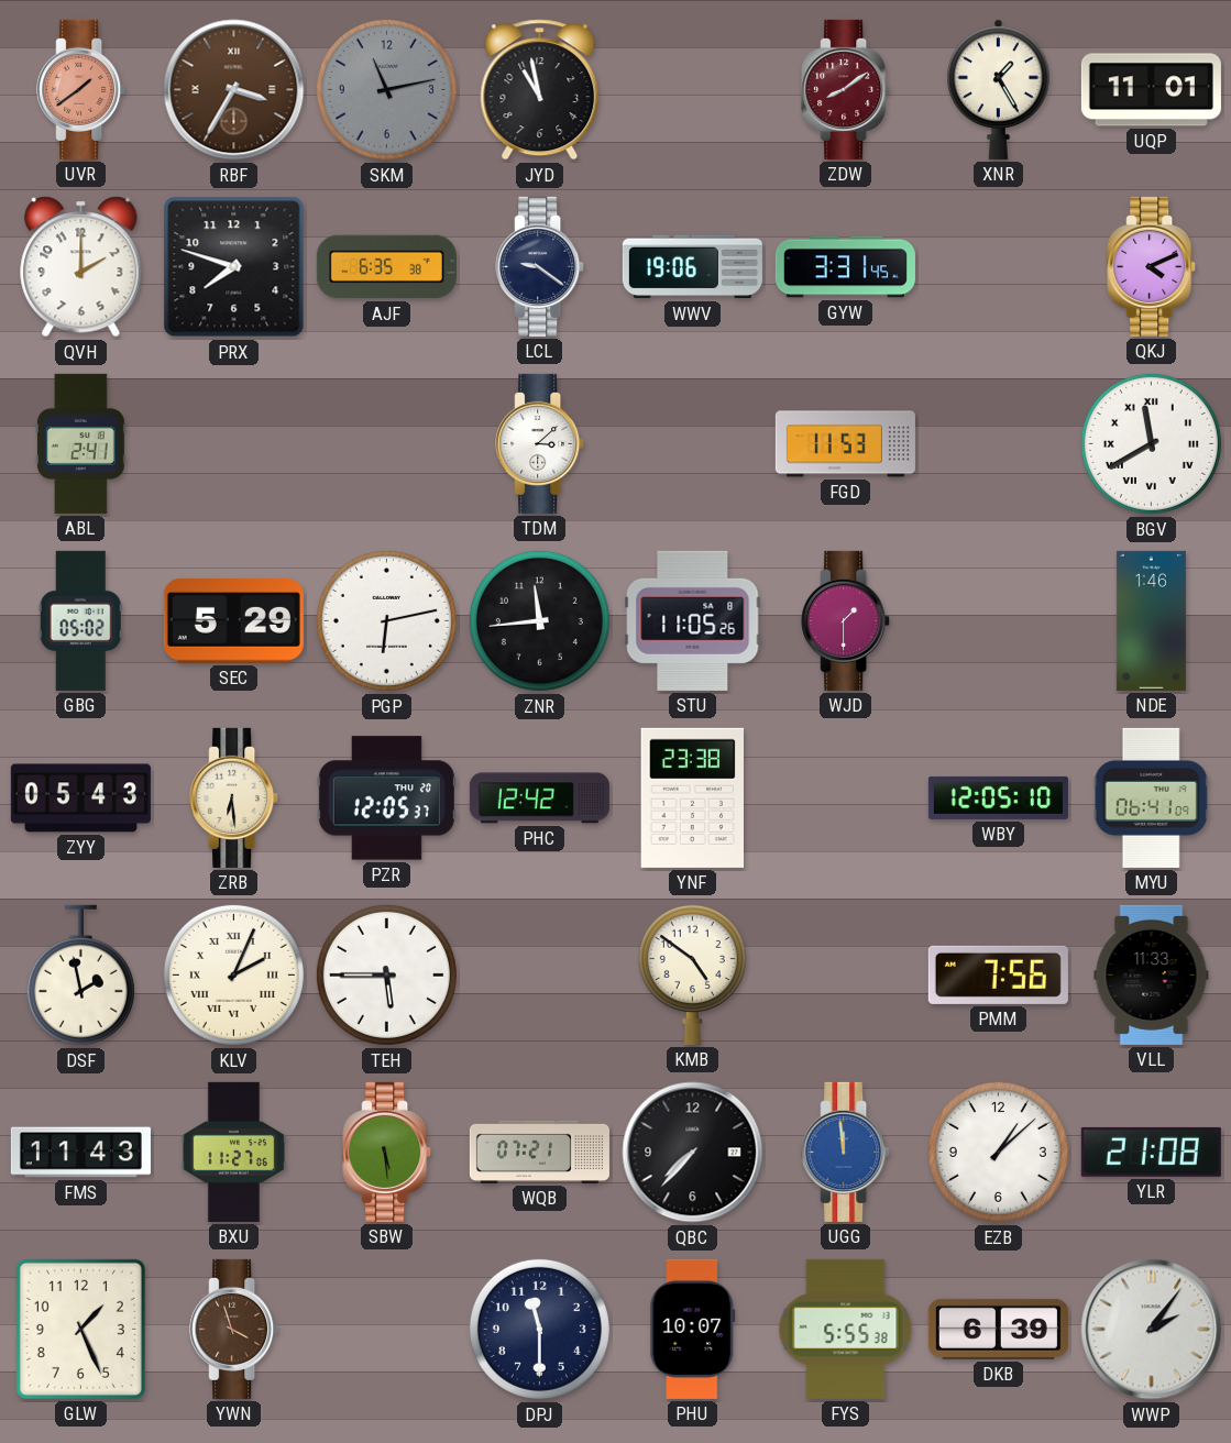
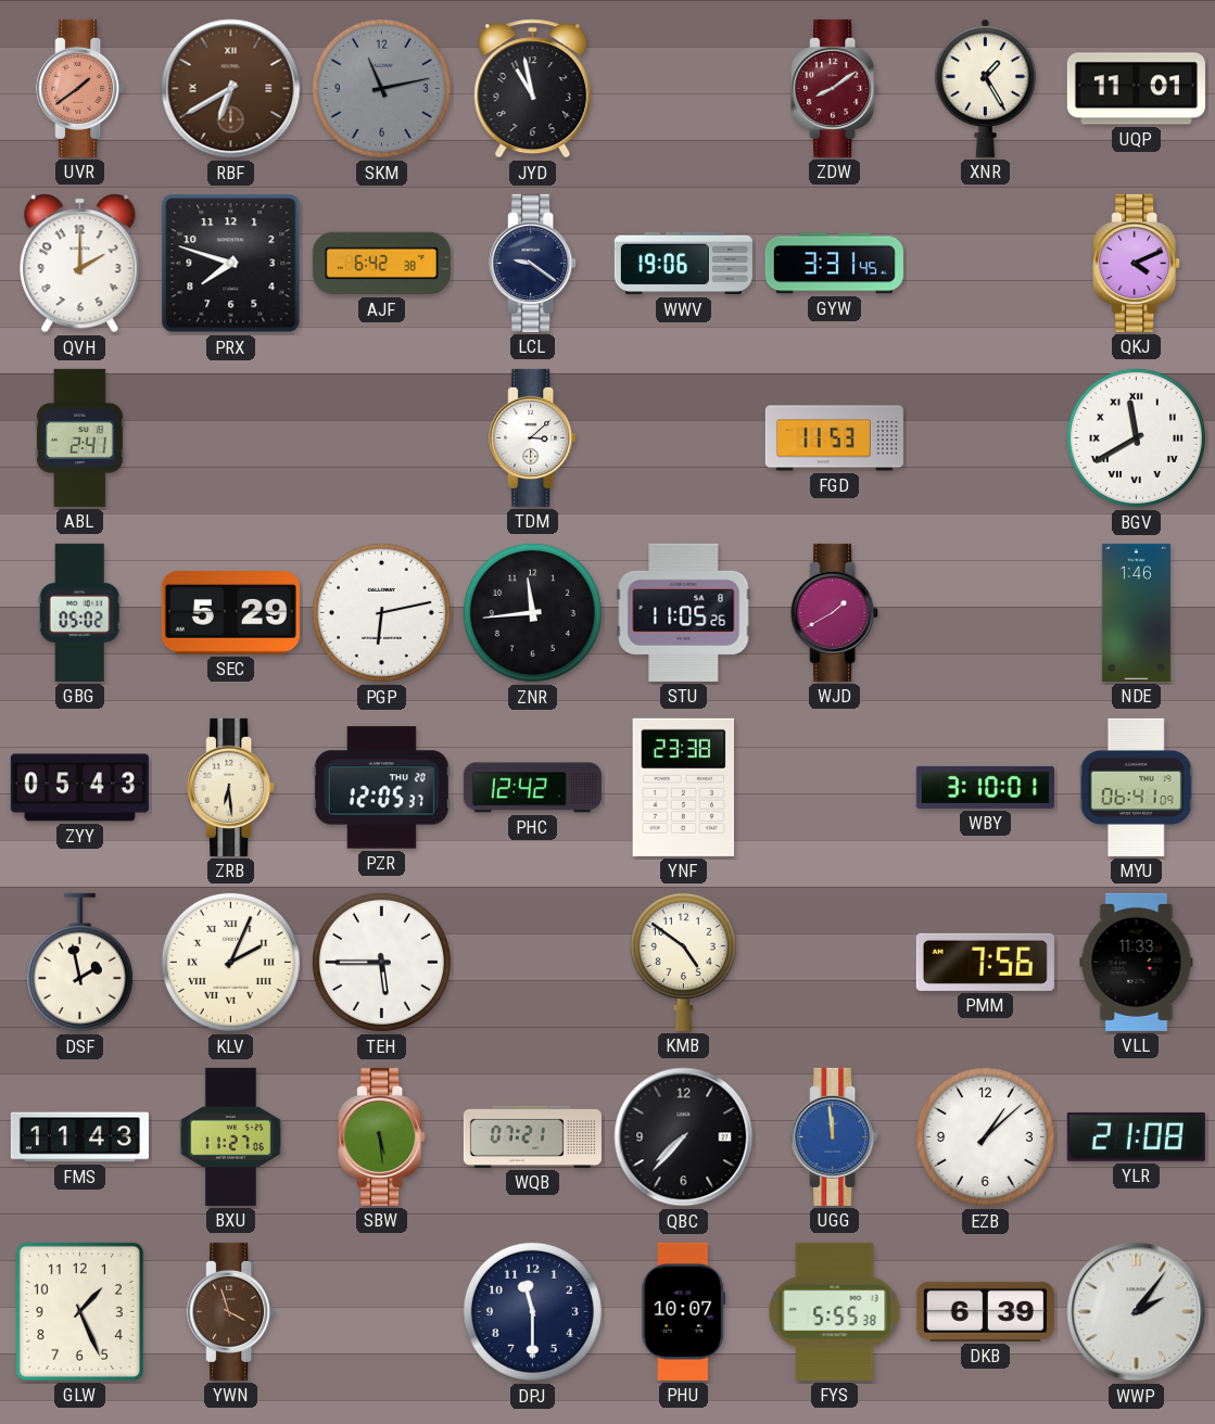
RBF: 3:35 -> 6:40 (231, 89)
AJF: 6:35 -> 6:42 (381, 264)
WJD: 1:30 -> 1:40 (835, 612)
WBY: 12:05 -> 3:10 (985, 787)
